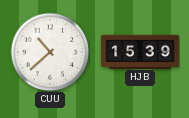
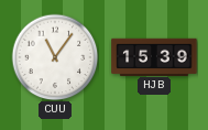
CUU: 10:38 -> 11:06 (55, 57)
